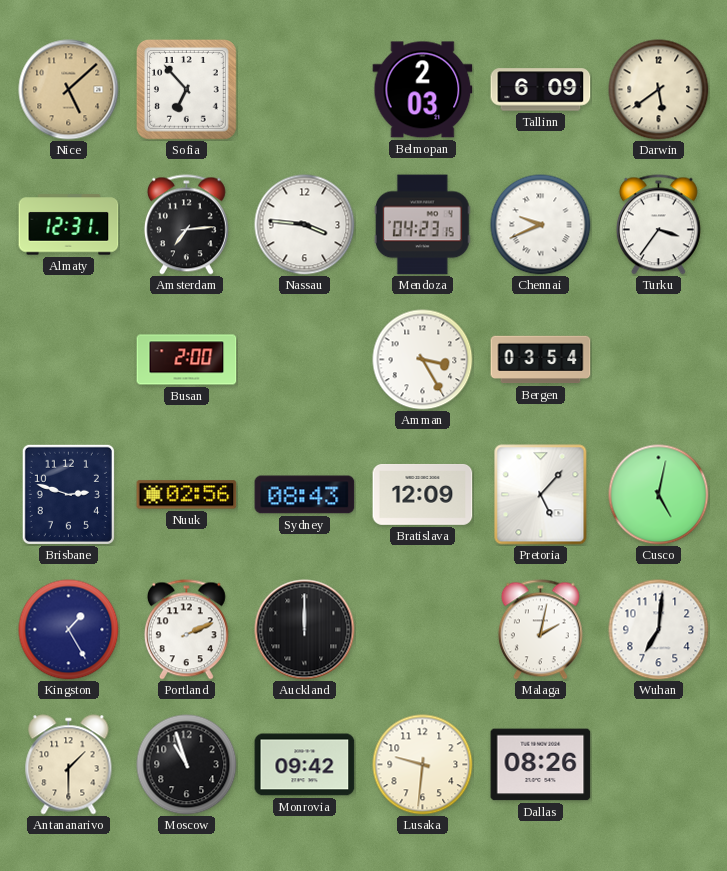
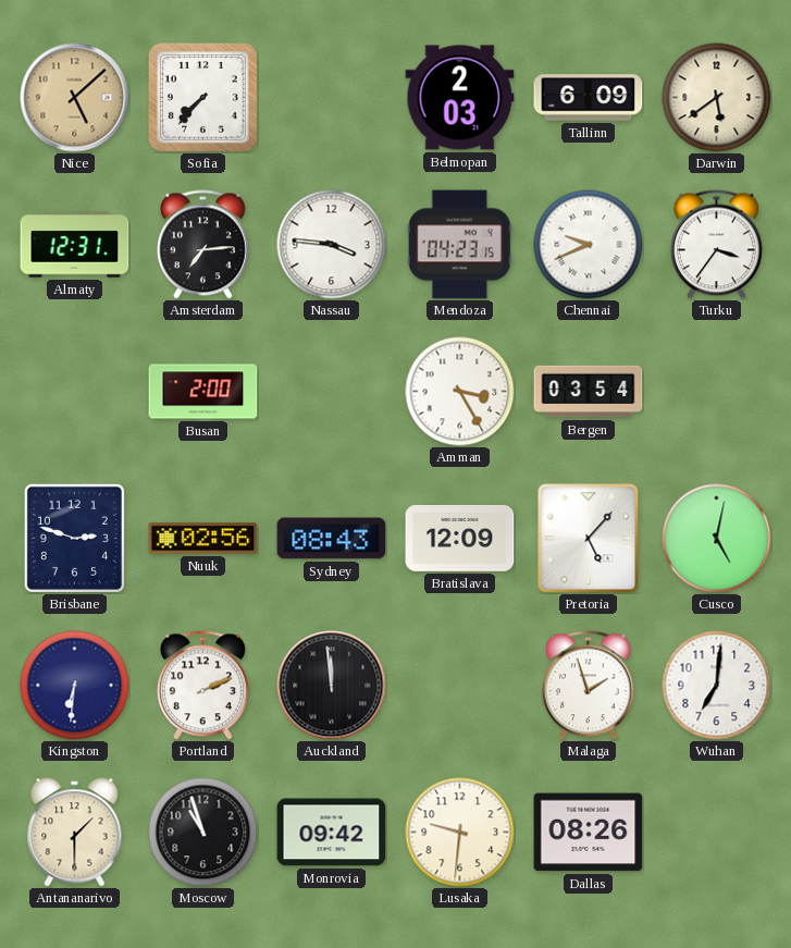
Sofia: 6:53 -> 7:37 (202, 97)
Kingston: 1:25 -> 6:31 (75, 686)
Auckland: 12:00 -> 11:59 (332, 686)
Malaga: 2:02 -> 1:57 (588, 686)
